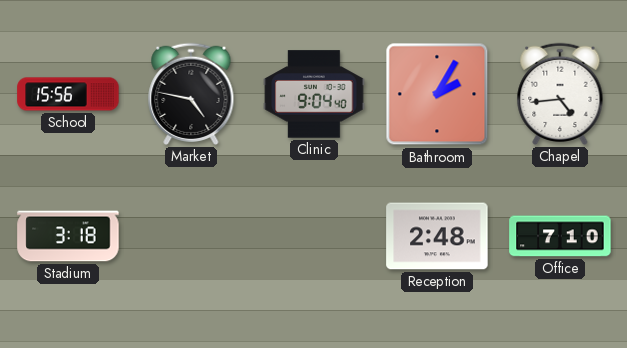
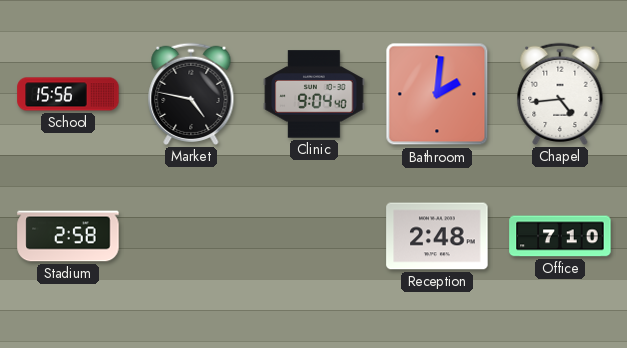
Bathroom: 2:05 -> 2:01 (437, 94)
Stadium: 3:18 -> 2:58 (68, 236)
